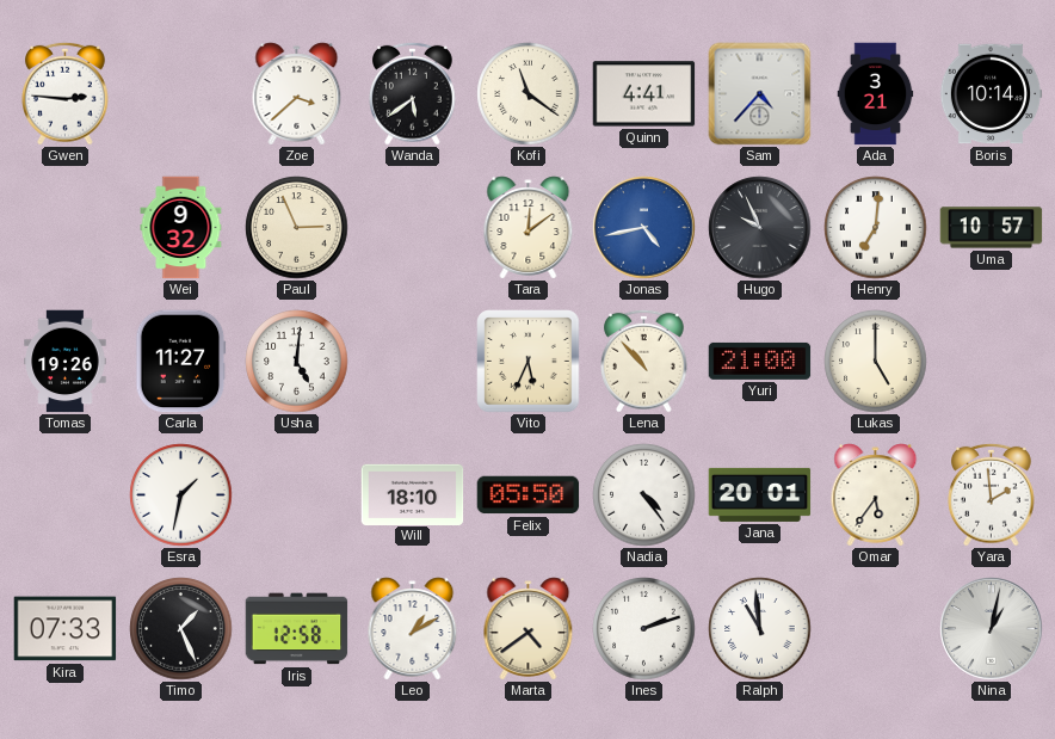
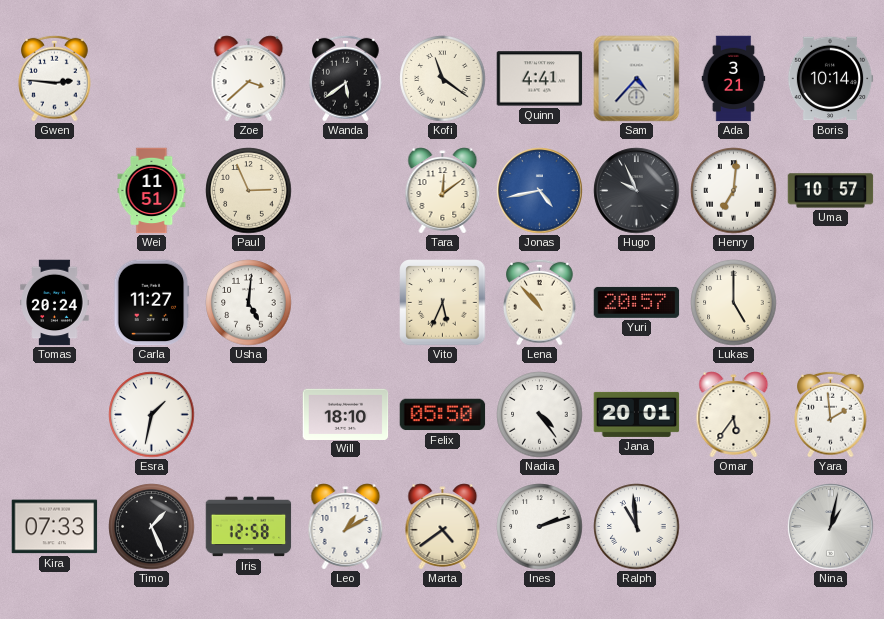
Wei: 9:32 -> 11:51 (152, 191)
Tomas: 19:26 -> 20:24 (55, 303)
Yuri: 21:00 -> 20:57 (637, 302)
